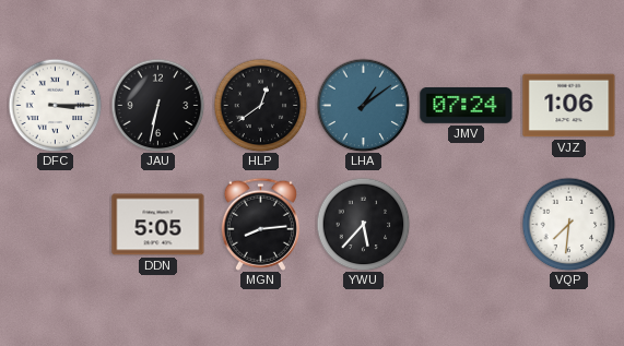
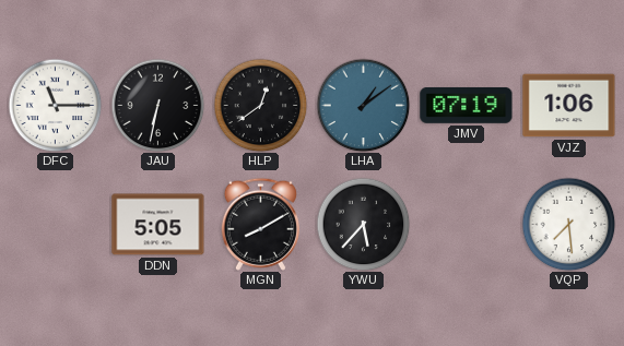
DFC: 3:15 -> 11:15 (55, 105)
JMV: 07:24 -> 07:19 (467, 105)
MGN: 8:14 -> 8:10 (260, 224)
VQP: 7:31 -> 7:29 (568, 224)
